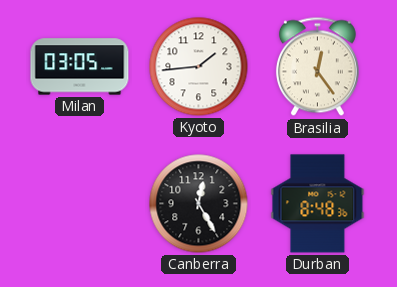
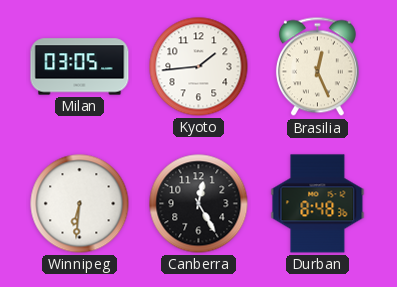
Brasilia: 12:24 -> 12:26 (317, 67)
Winnipeg: none -> 6:31 (80, 204)
